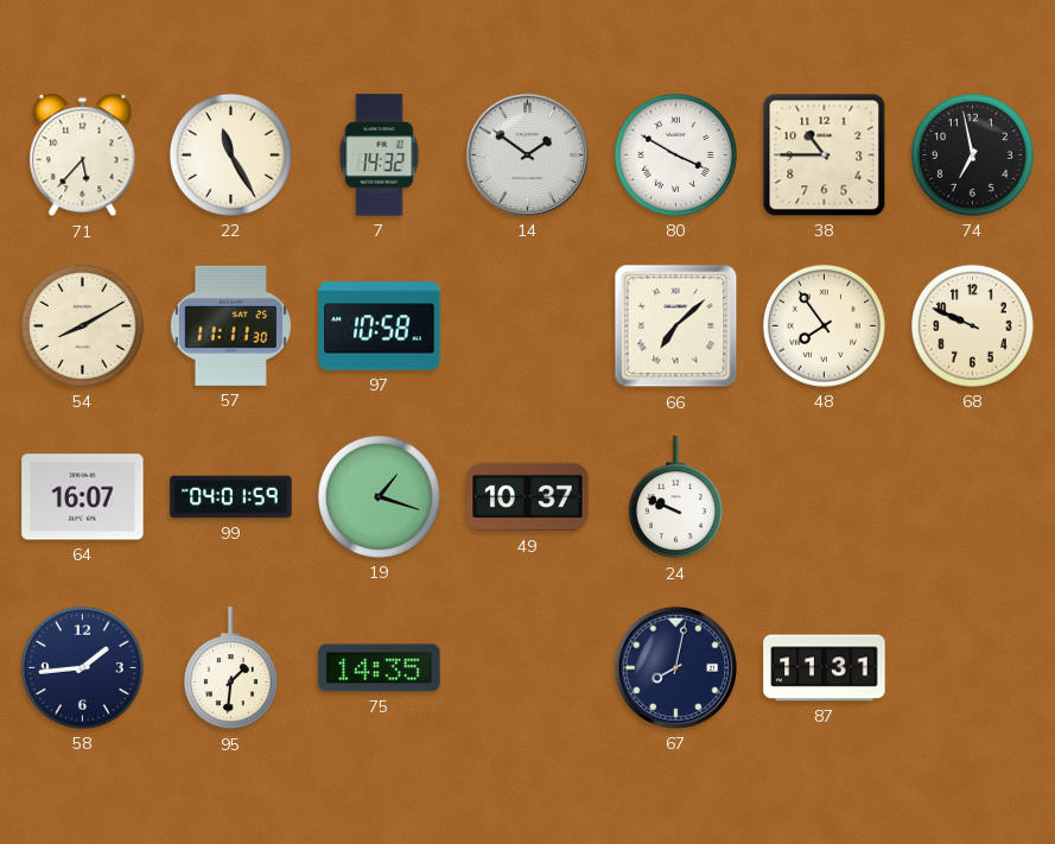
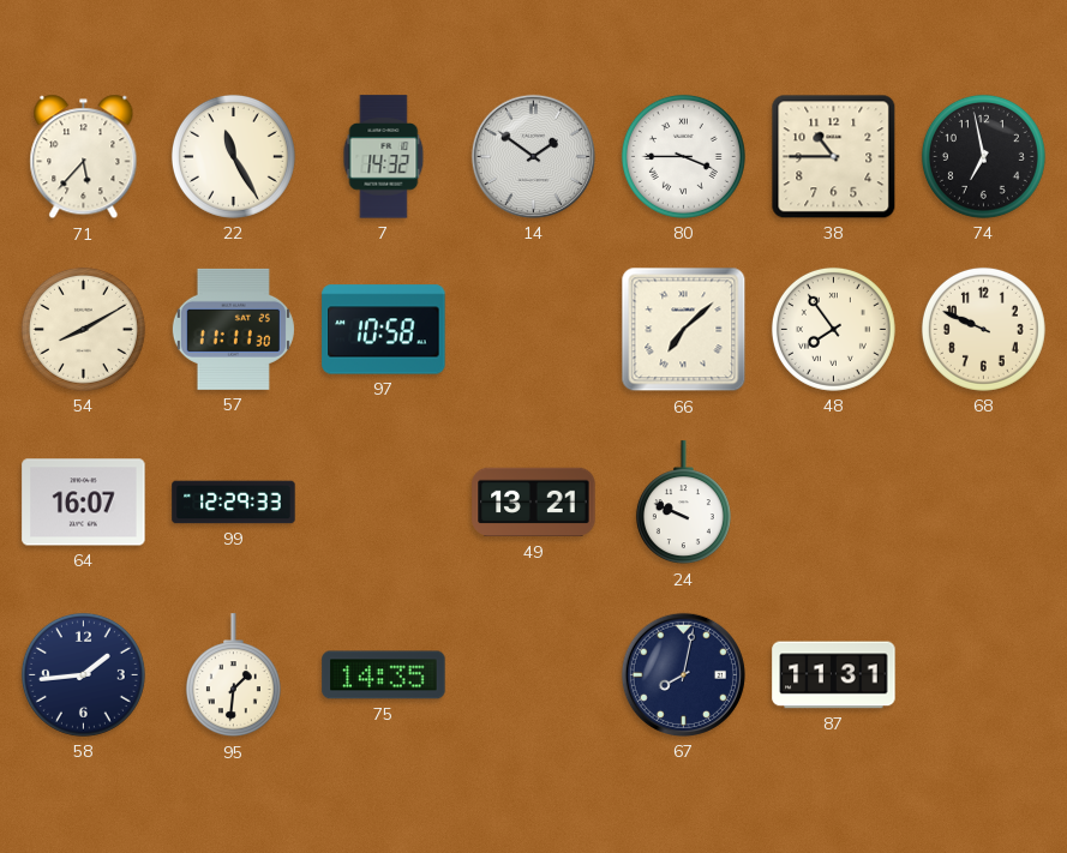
80: 3:50 -> 3:45 (683, 156)
99: 04:01 -> 12:29 (234, 503)
19: 1:18 -> none (379, 496)
49: 10:37 -> 13:21 (534, 503)
